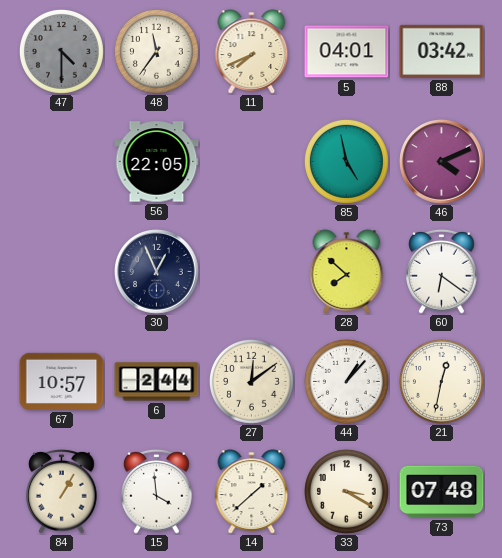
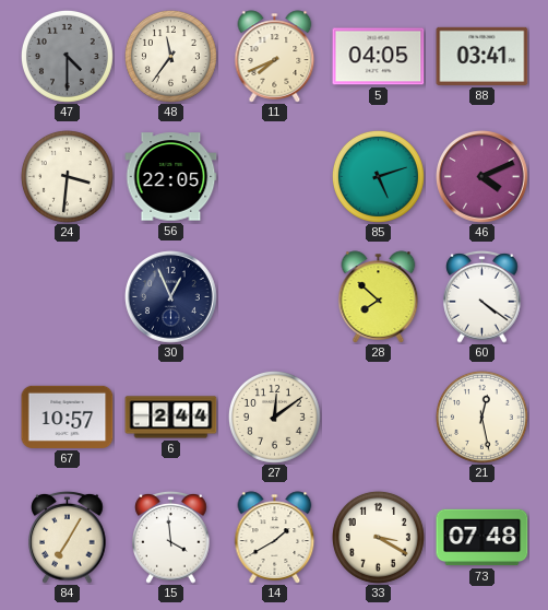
5: 04:01 -> 04:05 (379, 57)
88: 03:42 -> 03:41 (483, 56)
24: none -> 3:31 (67, 176)
85: 4:58 -> 5:12 (378, 176)
60: 6:21 -> 4:21 (483, 296)
44: 1:07 -> none (346, 381)
21: 12:32 -> 12:28 (481, 417)
84: 1:05 -> 7:05 (68, 537)
14: 1:38 -> 1:40 (275, 538)
